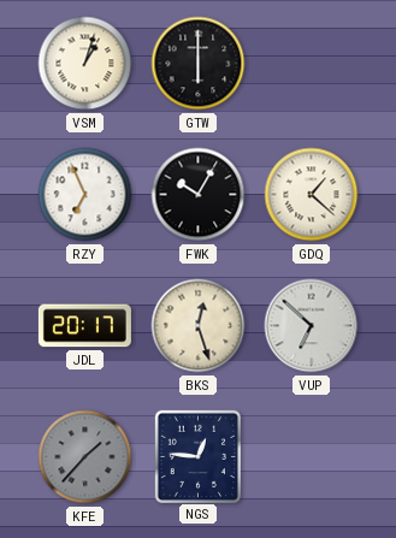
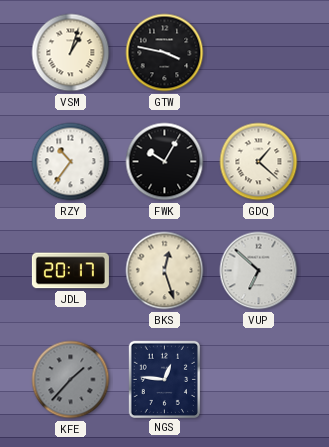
GTW: 6:00 -> 3:47 (165, 53)
RZY: 6:56 -> 10:36 (71, 162)
